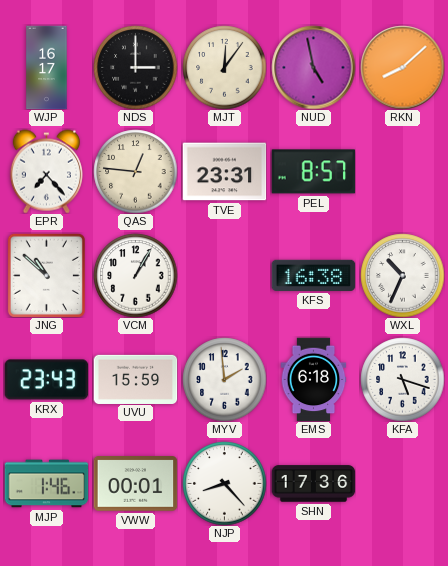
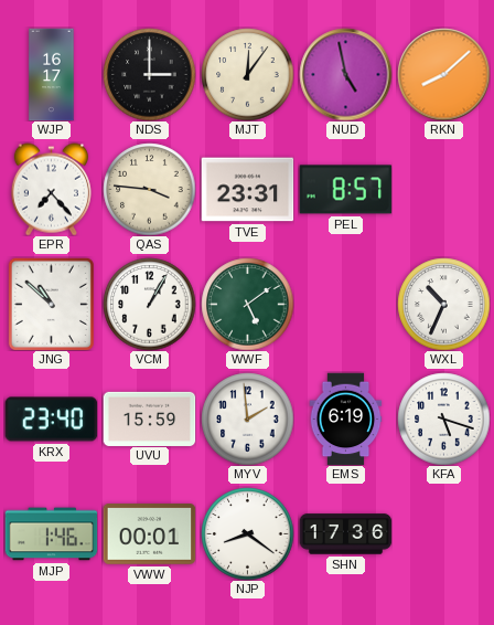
QAS: 12:46 -> 3:46 (149, 189)
WWF: none -> 5:09 (247, 304)
KFS: 16:38 -> none (313, 275)
KRX: 23:43 -> 23:40 (51, 420)
EMS: 6:18 -> 6:19 (346, 419)
NJP: 8:23 -> 8:21 (247, 533)
